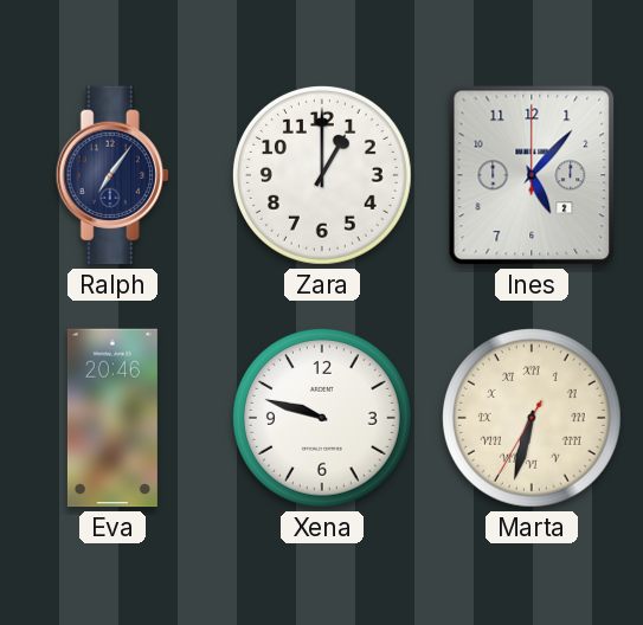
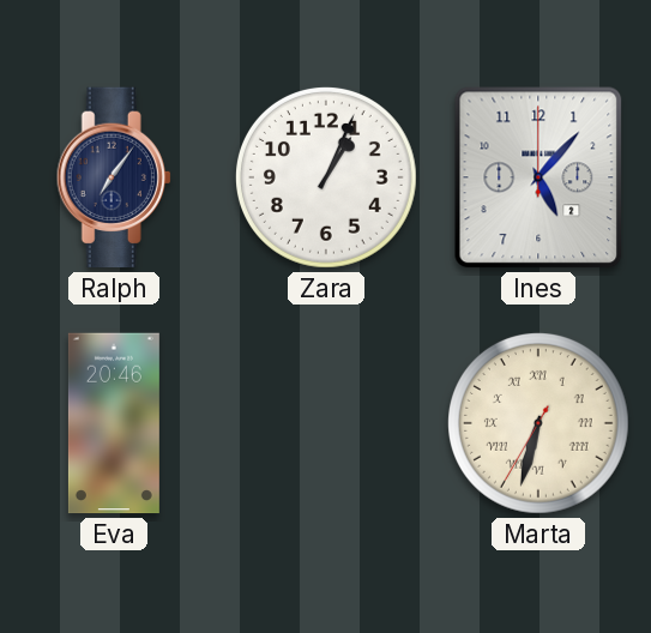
Zara: 1:00 -> 1:04 (326, 177)
Xena: 9:48 -> none (322, 418)
